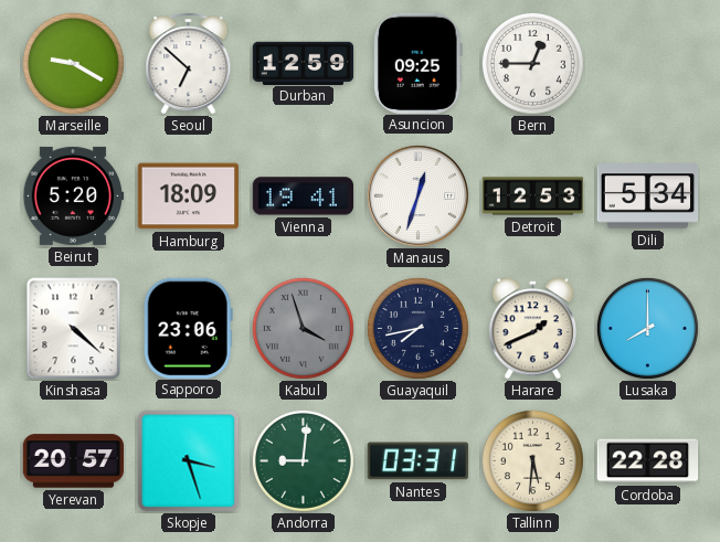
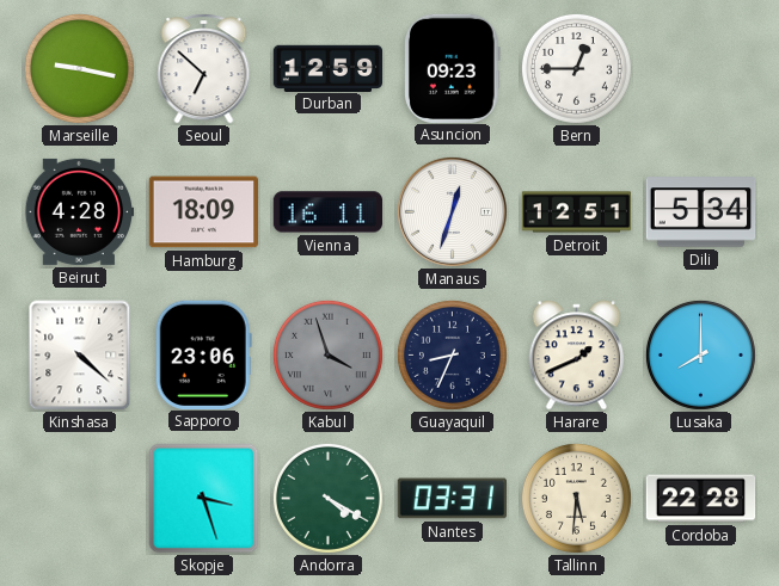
Marseille: 9:20 -> 9:17 (79, 68)
Asuncion: 09:25 -> 09:23 (453, 68)
Beirut: 5:20 -> 4:28 (80, 211)
Vienna: 19:41 -> 16:11 (327, 212)
Detroit: 12:53 -> 12:51 (577, 212)
Guayaquil: 7:43 -> 8:34 (452, 354)
Yerevan: 20:57 -> none (74, 461)
Andorra: 9:01 -> 4:20 (327, 498)
